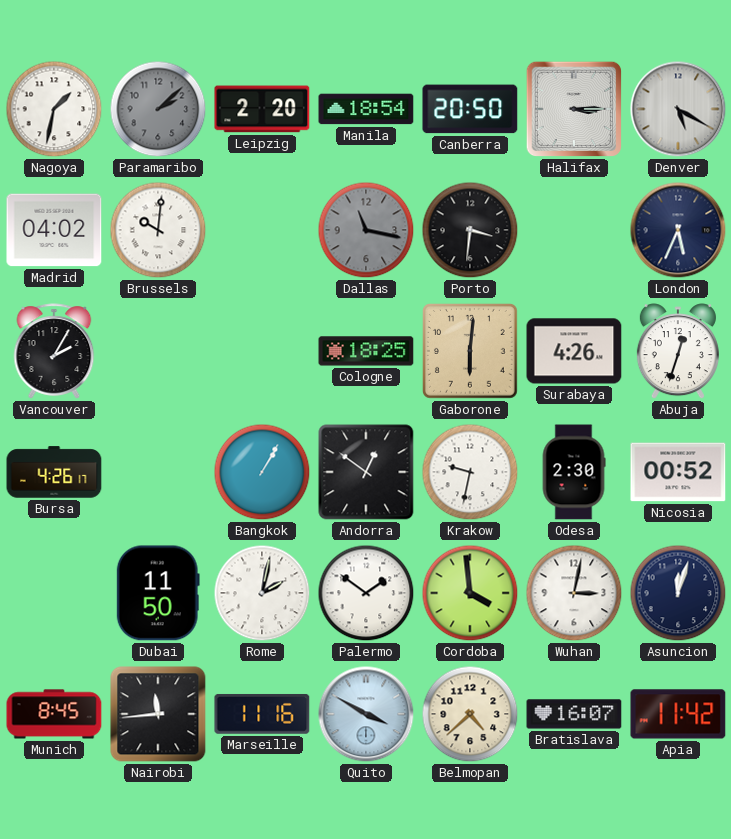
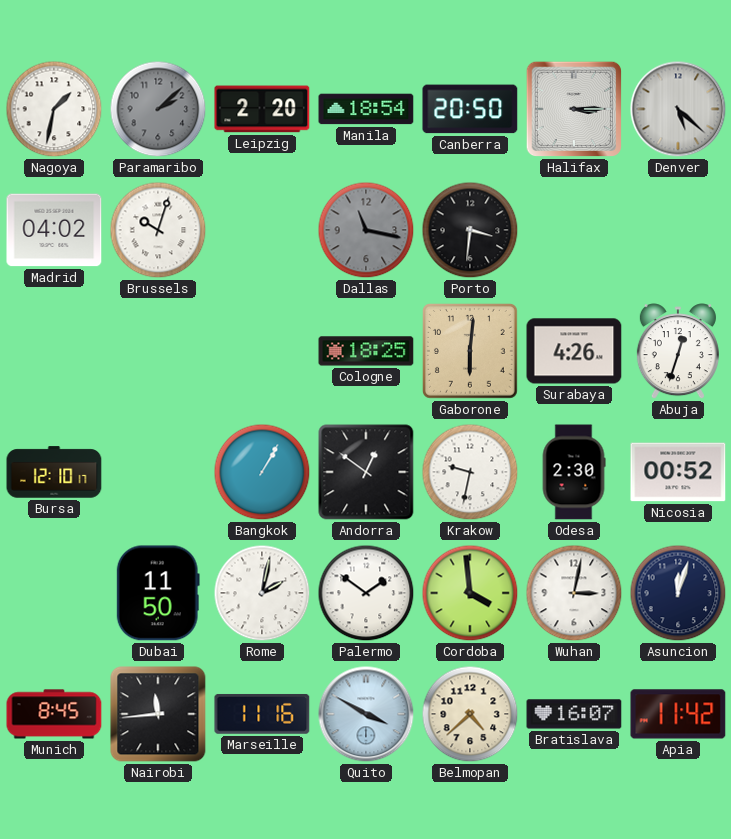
Denver: 5:20 -> 5:22 (678, 109)
Brussels: 10:01 -> 10:03 (158, 230)
London: 5:34 -> none (678, 230)
Vancouver: 2:05 -> none (54, 351)
Bursa: 4:26 -> 12:10 (54, 472)
